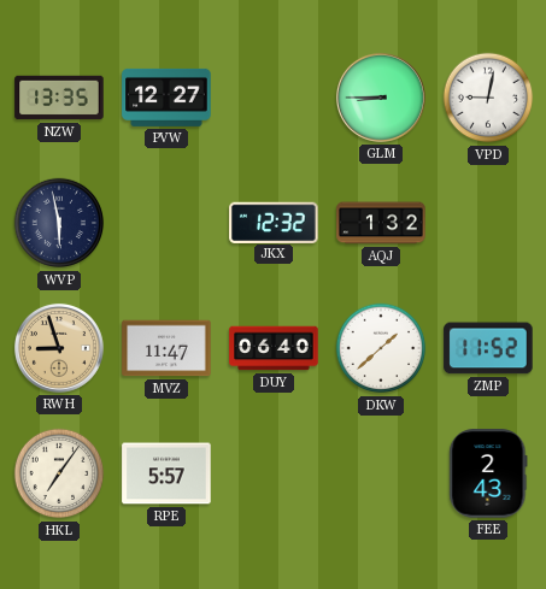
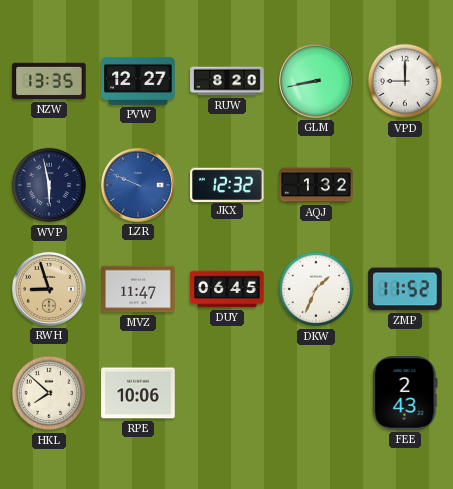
RUW: none -> 8:20 (227, 81)
GLM: 8:45 -> 8:43 (316, 81)
VPD: 9:02 -> 9:00 (405, 81)
LZR: none -> 9:49 (138, 185)
DUY: 06:40 -> 06:45 (227, 289)
DKW: 1:38 -> 1:34 (316, 289)
HKL: 7:06 -> 7:52 (49, 393)
RPE: 5:57 -> 10:06 (138, 393)
